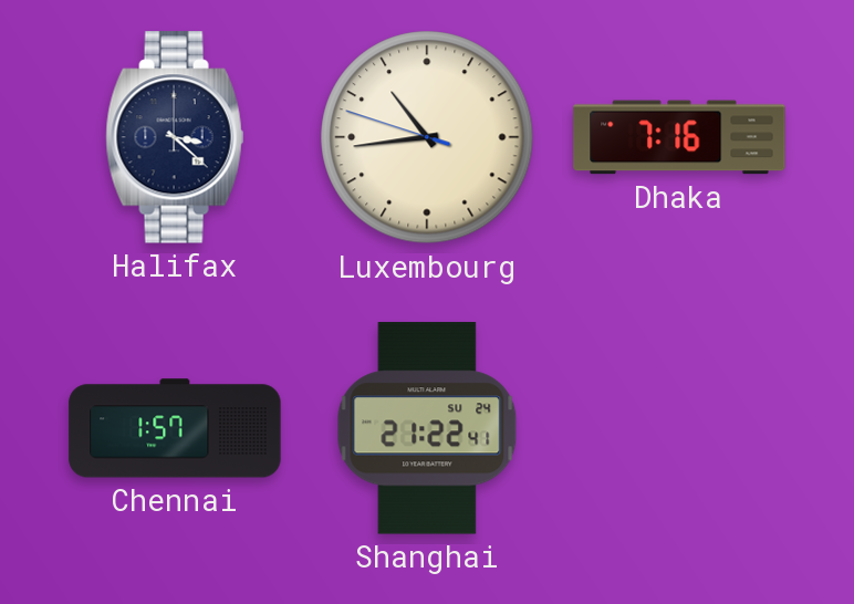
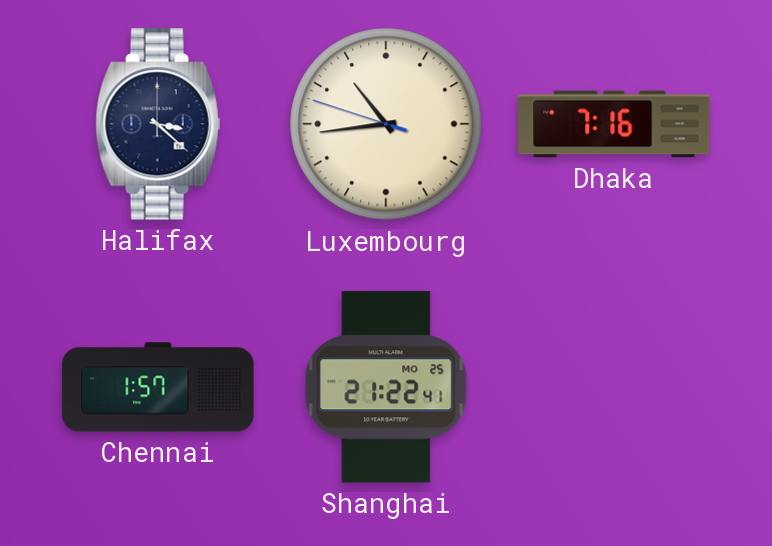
Shanghai date: SU 24 -> MO 25 (386, 387)
